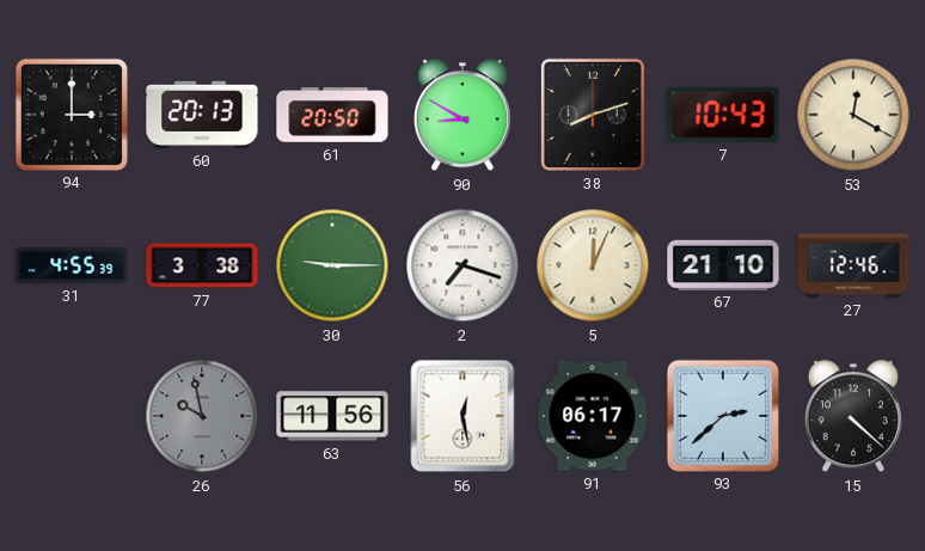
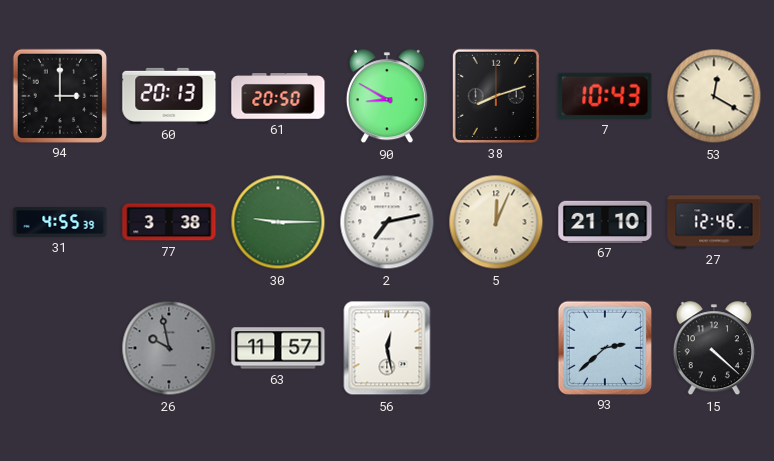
2: 7:18 -> 7:13 (387, 222)
63: 11:56 -> 11:57 (278, 348)
91: 06:17 -> none (593, 416)
